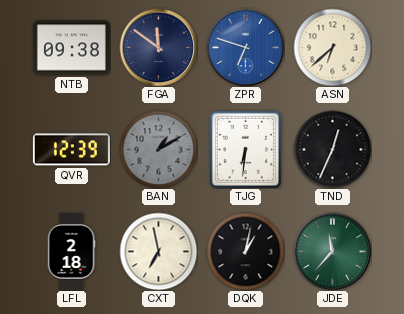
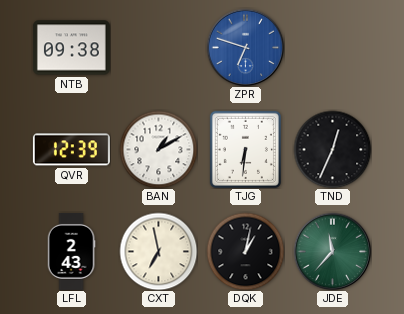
FGA: 11:51 -> none (158, 47)
ASN: 6:38 -> none (332, 47)
BAN dial: grey -> white (158, 149)
LFL: 2:18 -> 2:43 (71, 251)
